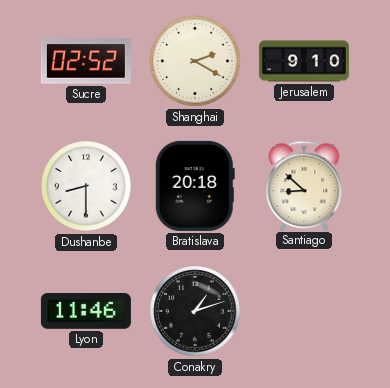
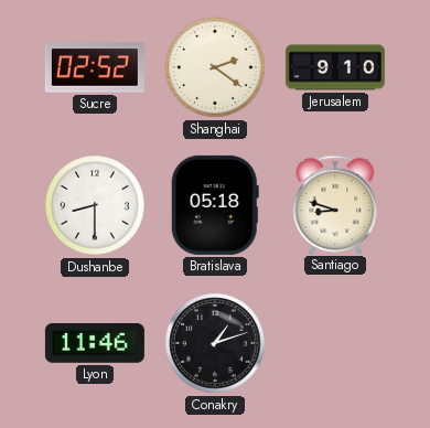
Shanghai: 2:20 -> 2:21 (215, 67)
Bratislava: 20:18 -> 05:18 (215, 205)
Santiago: 8:52 -> 8:48 (335, 204)
